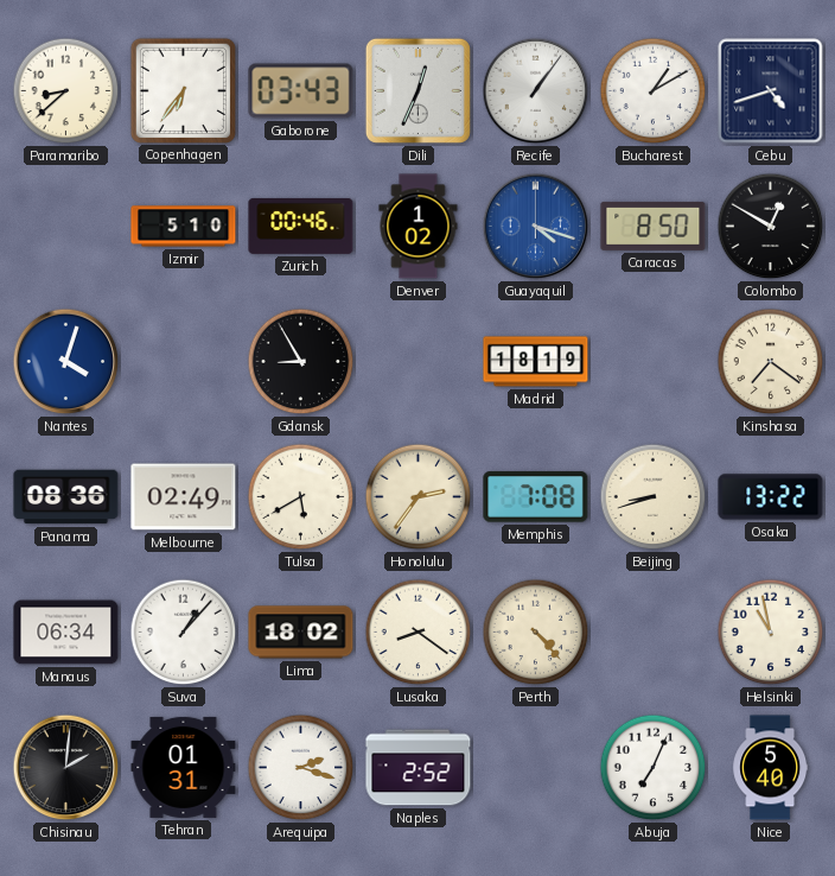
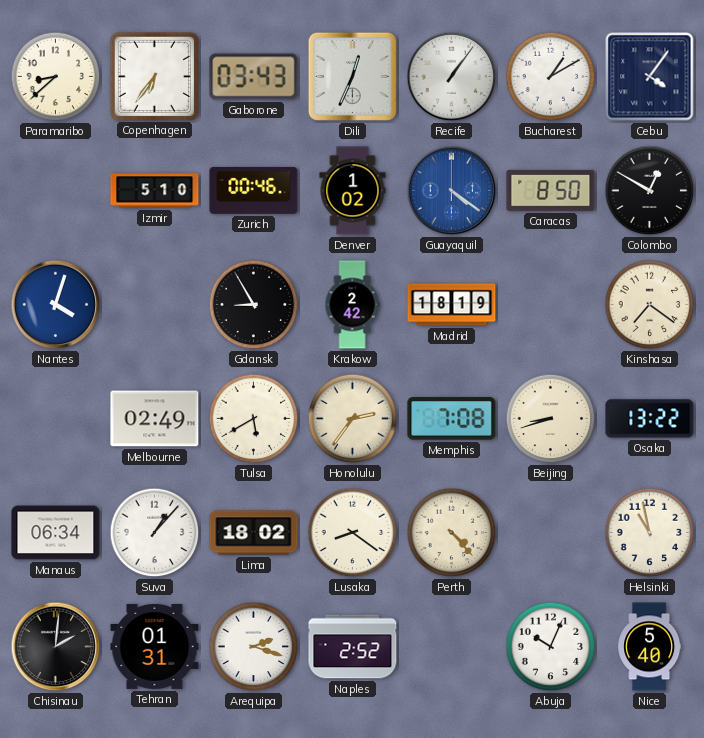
Cebu: 4:42 -> 4:06 (650, 77)
Guayaquil: 4:18 -> 4:21 (452, 191)
Krakow: none -> 2:42 (352, 305)
Panama: 08:36 -> none (66, 497)
Abuja: 7:04 -> 10:04 (551, 647)
